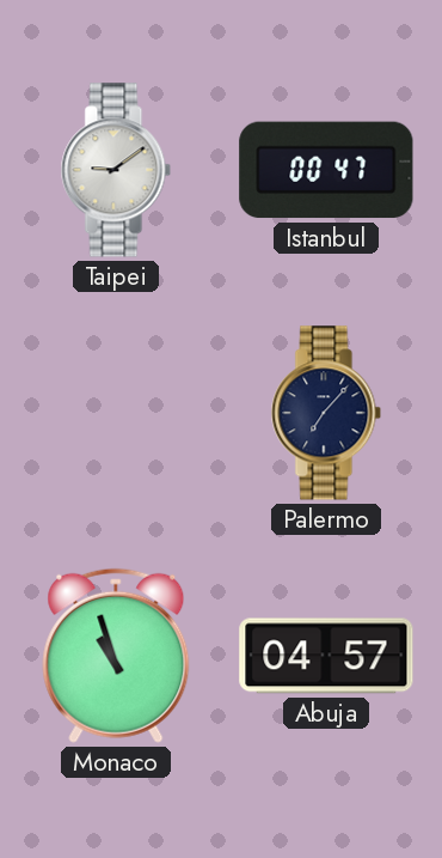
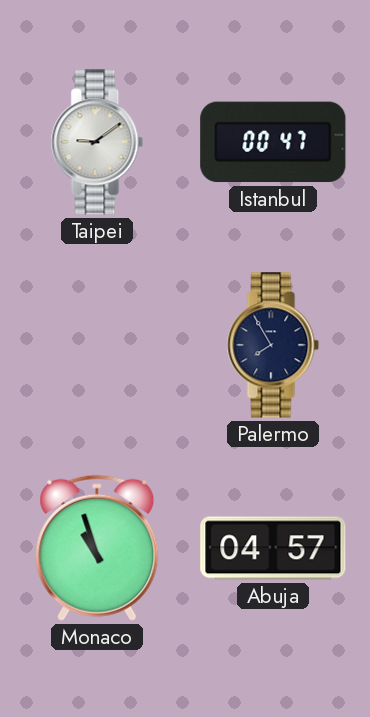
Palermo: 7:07 -> 7:55 (273, 345)
